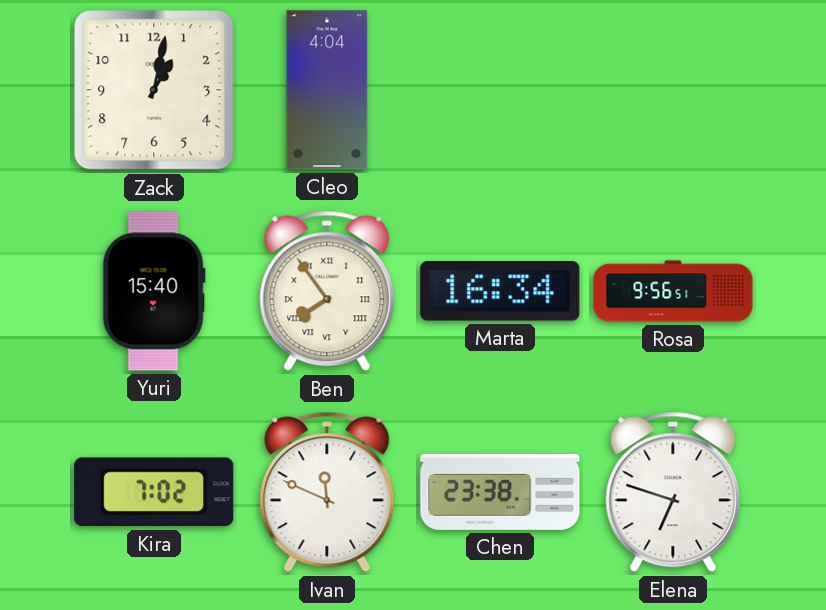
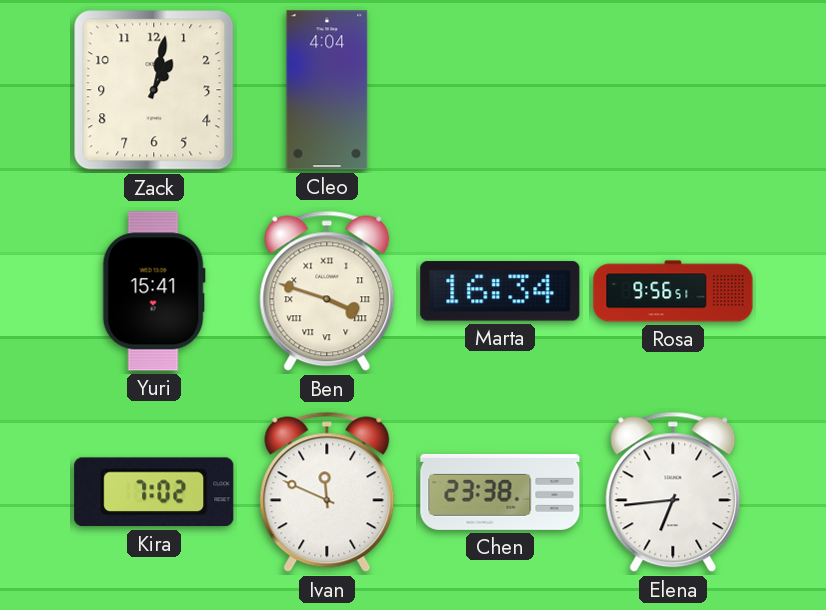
Yuri: 15:40 -> 15:41 (154, 291)
Ben: 7:54 -> 3:48 (327, 291)
Elena: 6:48 -> 6:44 (673, 492)
